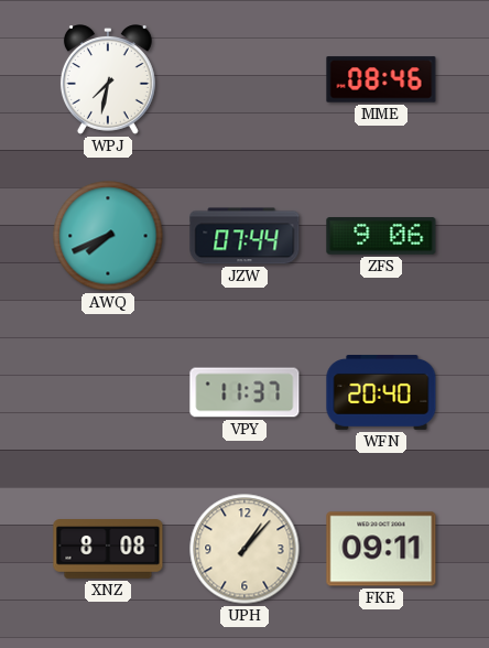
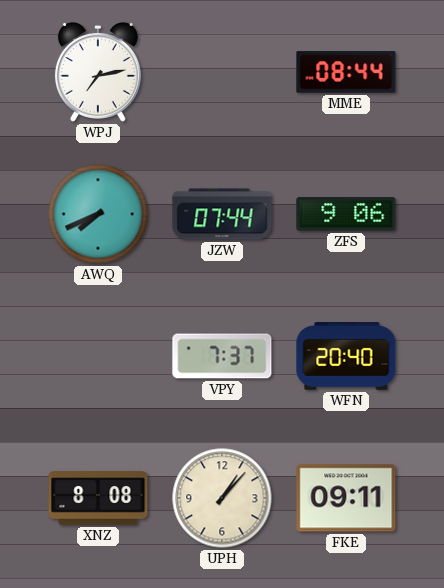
WPJ: 7:32 -> 7:13 (98, 72)
MME: 08:46 -> 08:44 (346, 72)
VPY: 11:37 -> 7:37 (222, 356)
